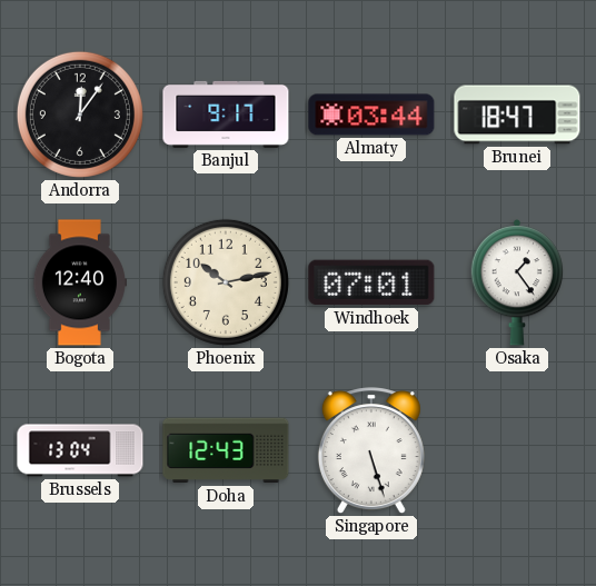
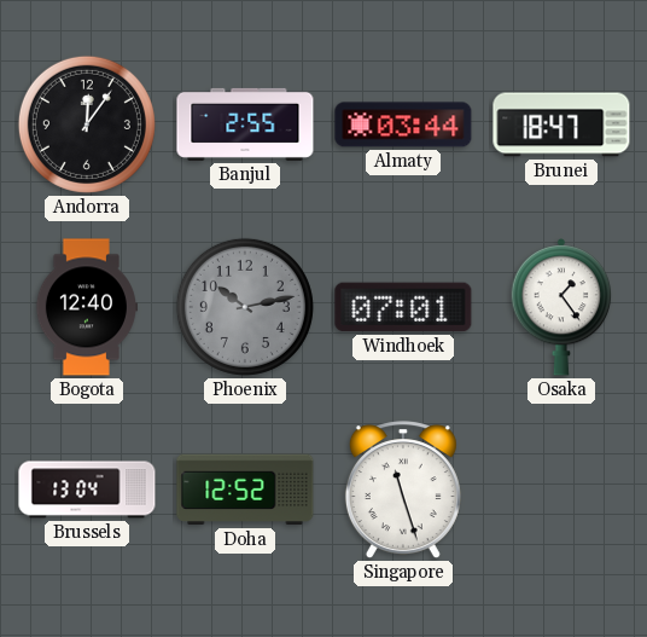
Banjul: 9:17 -> 2:55 (245, 124)
Phoenix dial: cream -> grey (245, 307)
Doha: 12:43 -> 12:52 (245, 490)
Singapore: 5:27 -> 11:27 (403, 491)
